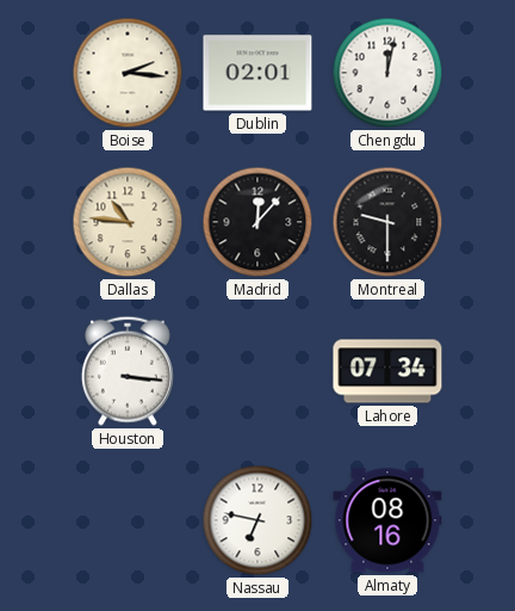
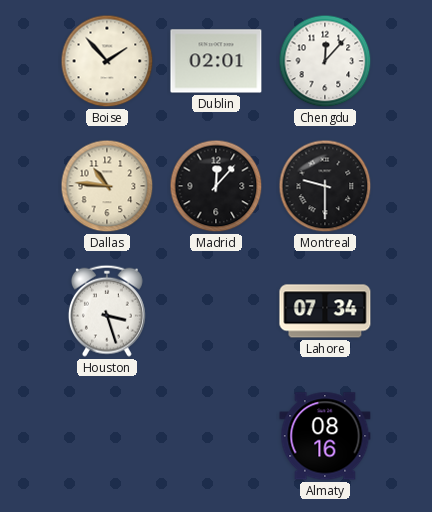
Boise: 2:16 -> 1:53 (107, 61)
Chengdu: 12:02 -> 12:07 (325, 61)
Houston: 3:16 -> 3:27 (107, 311)
Nassau: 6:47 -> none (257, 520)
